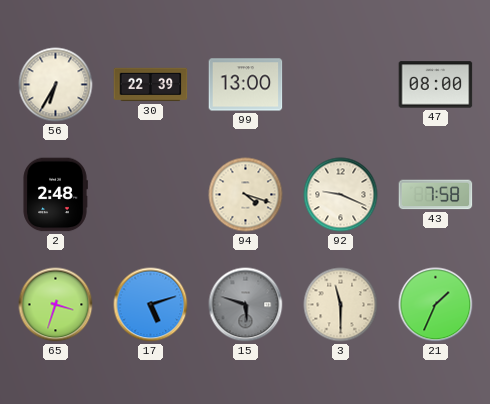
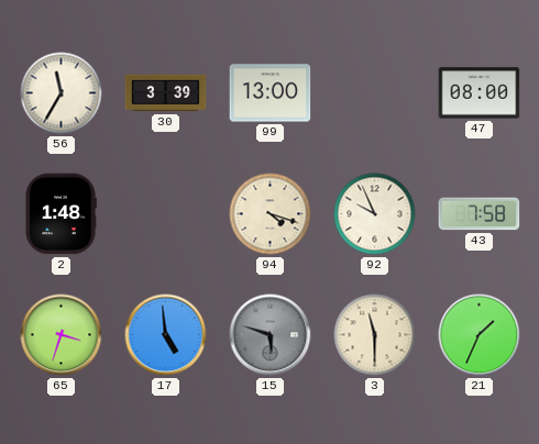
56: 6:35 -> 11:35 (62, 93)
30: 22:39 -> 3:39 (166, 93)
2: 2:48 -> 1:48 (61, 214)
92: 9:19 -> 9:56 (375, 214)
17: 5:12 -> 4:59 (166, 335)
